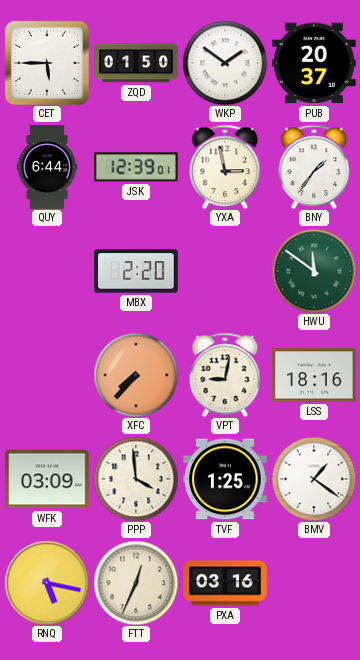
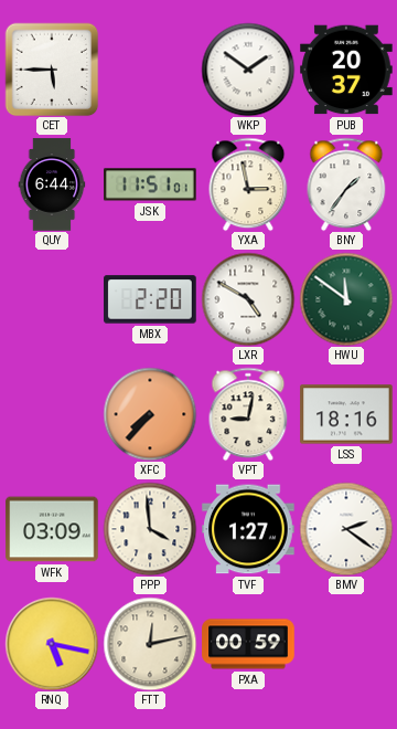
ZQD: 01:50 -> none (136, 63)
JSK: 12:39 -> 11:51 (150, 184)
LXR: none -> 4:50 (248, 299)
TVF: 1:25 -> 1:27 (248, 529)
BMV: 1:21 -> 2:21 (346, 529)
FTT: 12:34 -> 12:13 (150, 644)
PXA: 03:16 -> 00:59 (248, 644)
